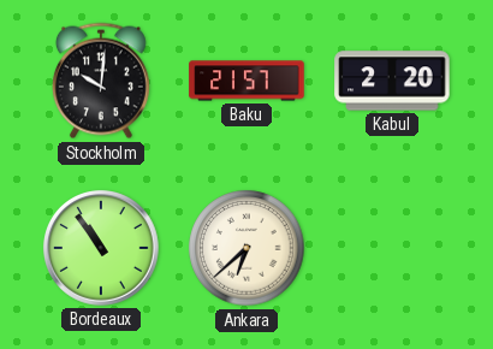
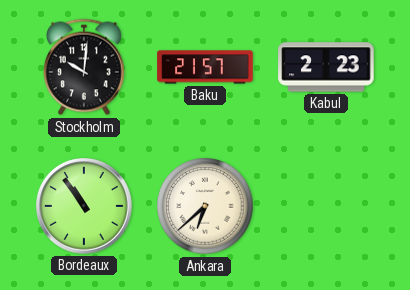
Kabul: 2:20 -> 2:23 (326, 67)
